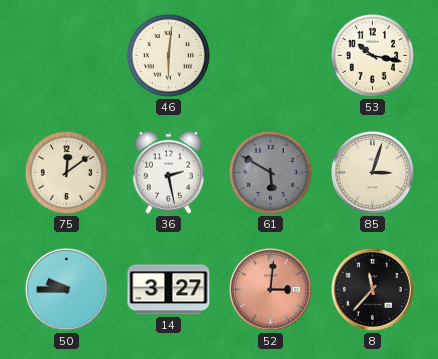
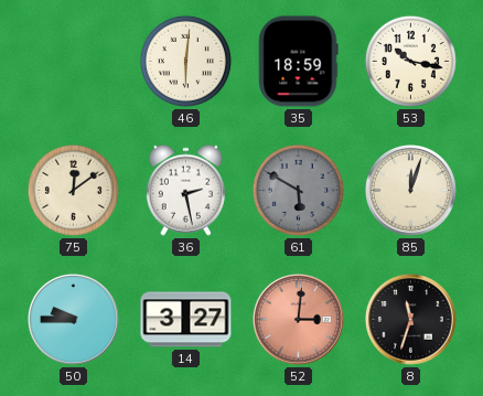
35: none -> 18:59 (298, 62)
85: 3:03 -> 12:03 (410, 190)
8: 11:37 -> 11:33 (410, 319)
